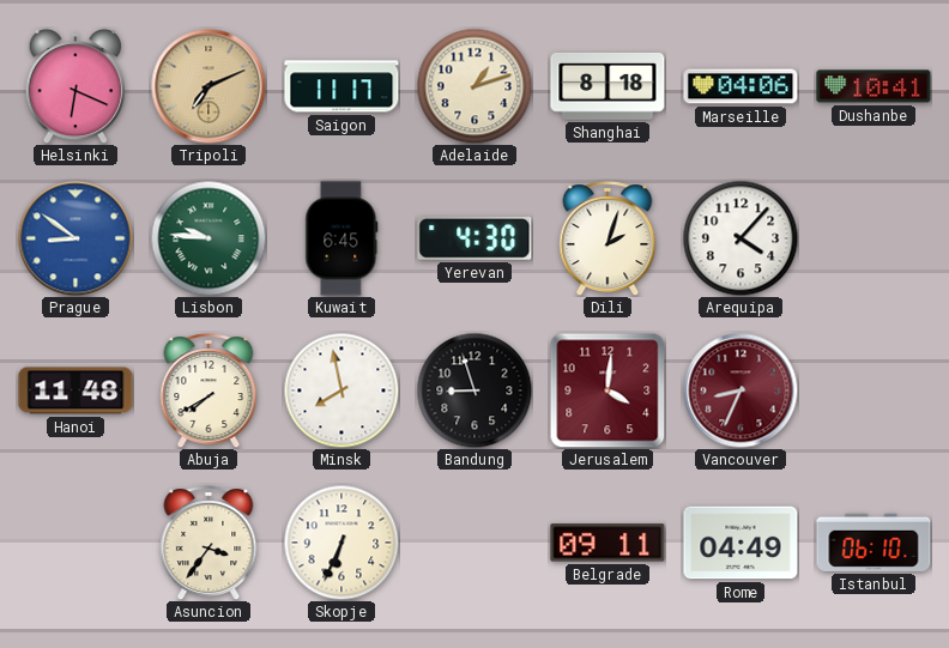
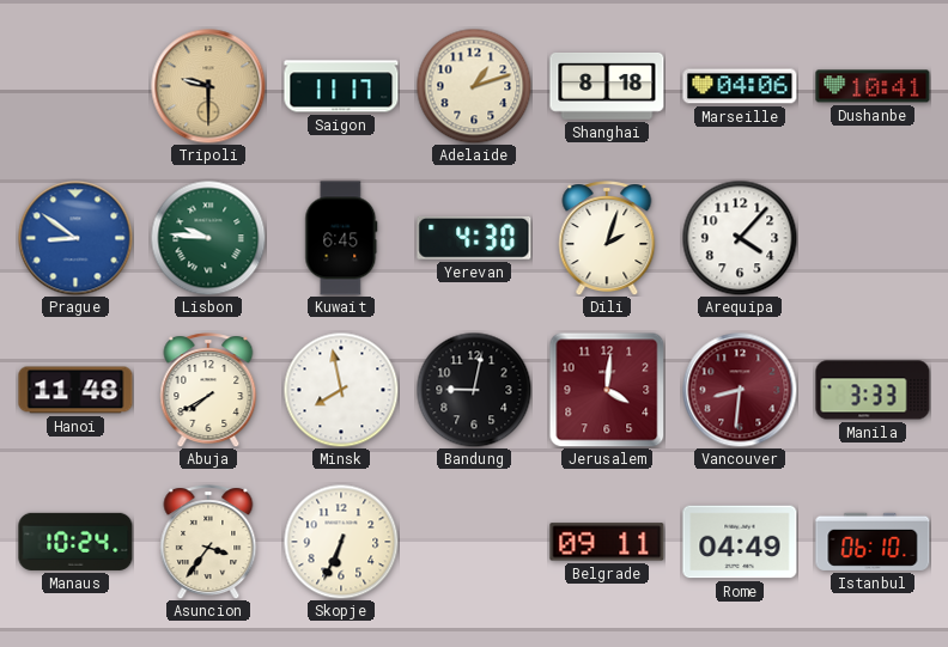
Helsinki: 6:19 -> none (75, 86)
Tripoli: 7:11 -> 9:30 (208, 86)
Bandung: 8:57 -> 9:02 (474, 390)
Vancouver: 8:34 -> 8:31 (740, 390)
Manila: none -> 3:33 (873, 390)
Manaus: none -> 10:24 (75, 542)
